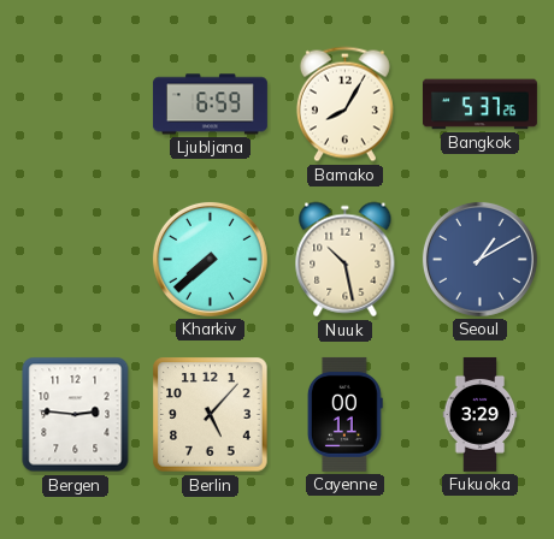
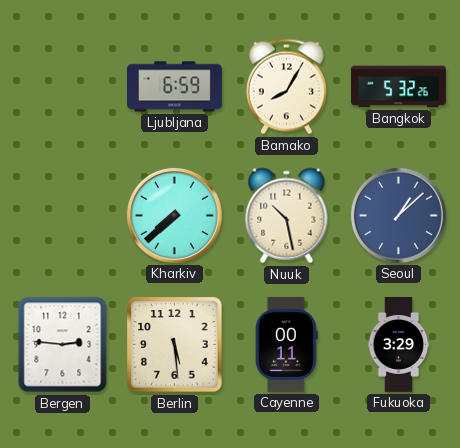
Bangkok: 5:37 -> 5:32 (398, 87)
Seoul: 1:10 -> 1:08 (398, 215)
Berlin: 5:07 -> 5:29 (175, 345)
